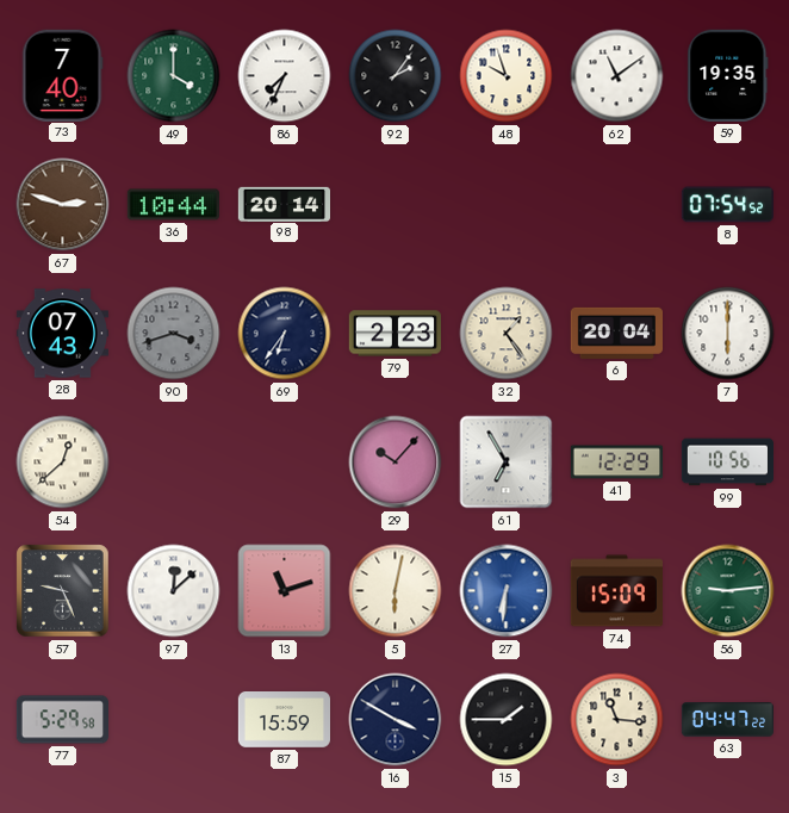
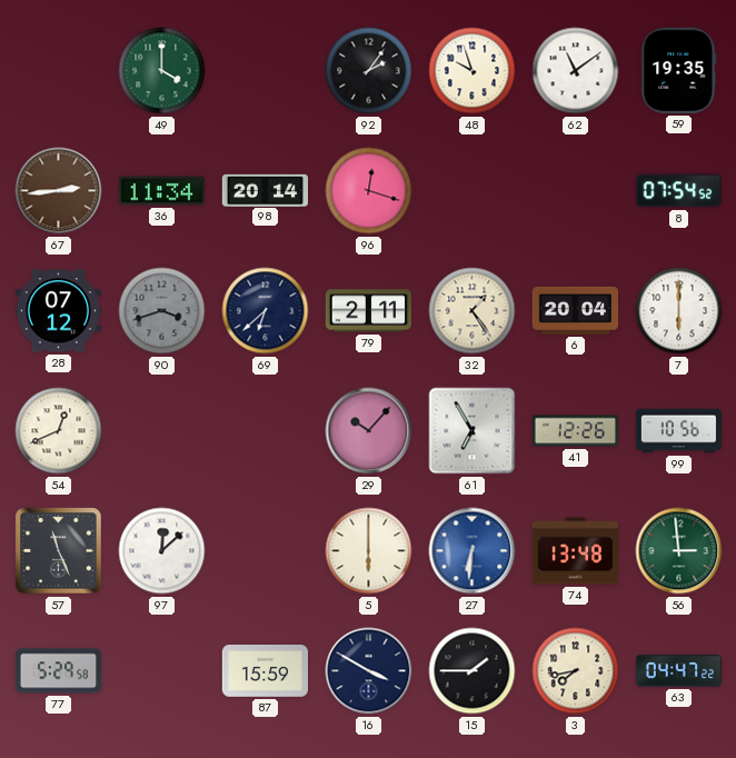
73: 7:40 -> none (62, 75)
86: 7:34 -> none (285, 76)
67: 2:48 -> 2:44 (59, 191)
36: 10:44 -> 11:34 (161, 191)
96: none -> 12:18 (369, 191)
28: 07:43 -> 07:12 (58, 311)
69: 6:36 -> 6:38 (266, 311)
79: 2:23 -> 2:11 (368, 311)
54: 12:38 -> 12:41 (59, 431)
41: 12:29 -> 12:26 (575, 431)
57: 9:26 -> 11:26 (59, 551)
13: 11:12 -> none (285, 591)
5: 6:02 -> 6:00 (369, 551)
74: 15:09 -> 13:48 (575, 551)
56: 9:14 -> 2:59 (679, 551)
3: 11:16 -> 7:43 (576, 671)
